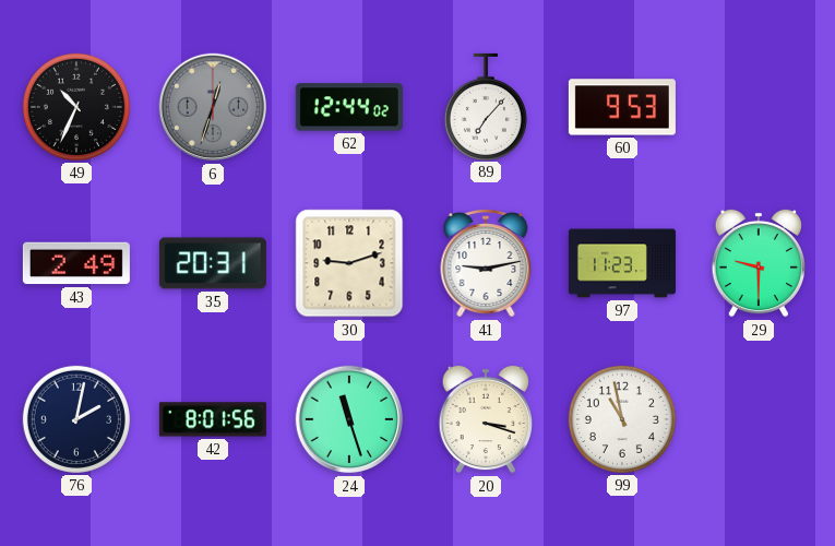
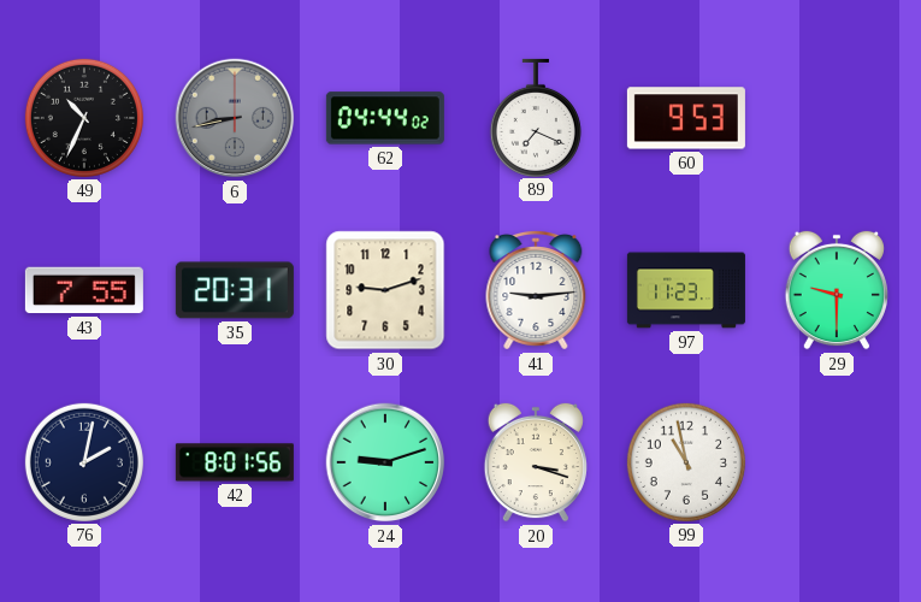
6: 12:33 -> 8:43 (235, 118)
62: 12:44 -> 04:44 (385, 118)
89: 7:07 -> 7:19 (536, 117)
43: 2:49 -> 7:55 (84, 290)
41: 9:13 -> 9:14 (536, 291)
24: 11:27 -> 9:12 (385, 462)
